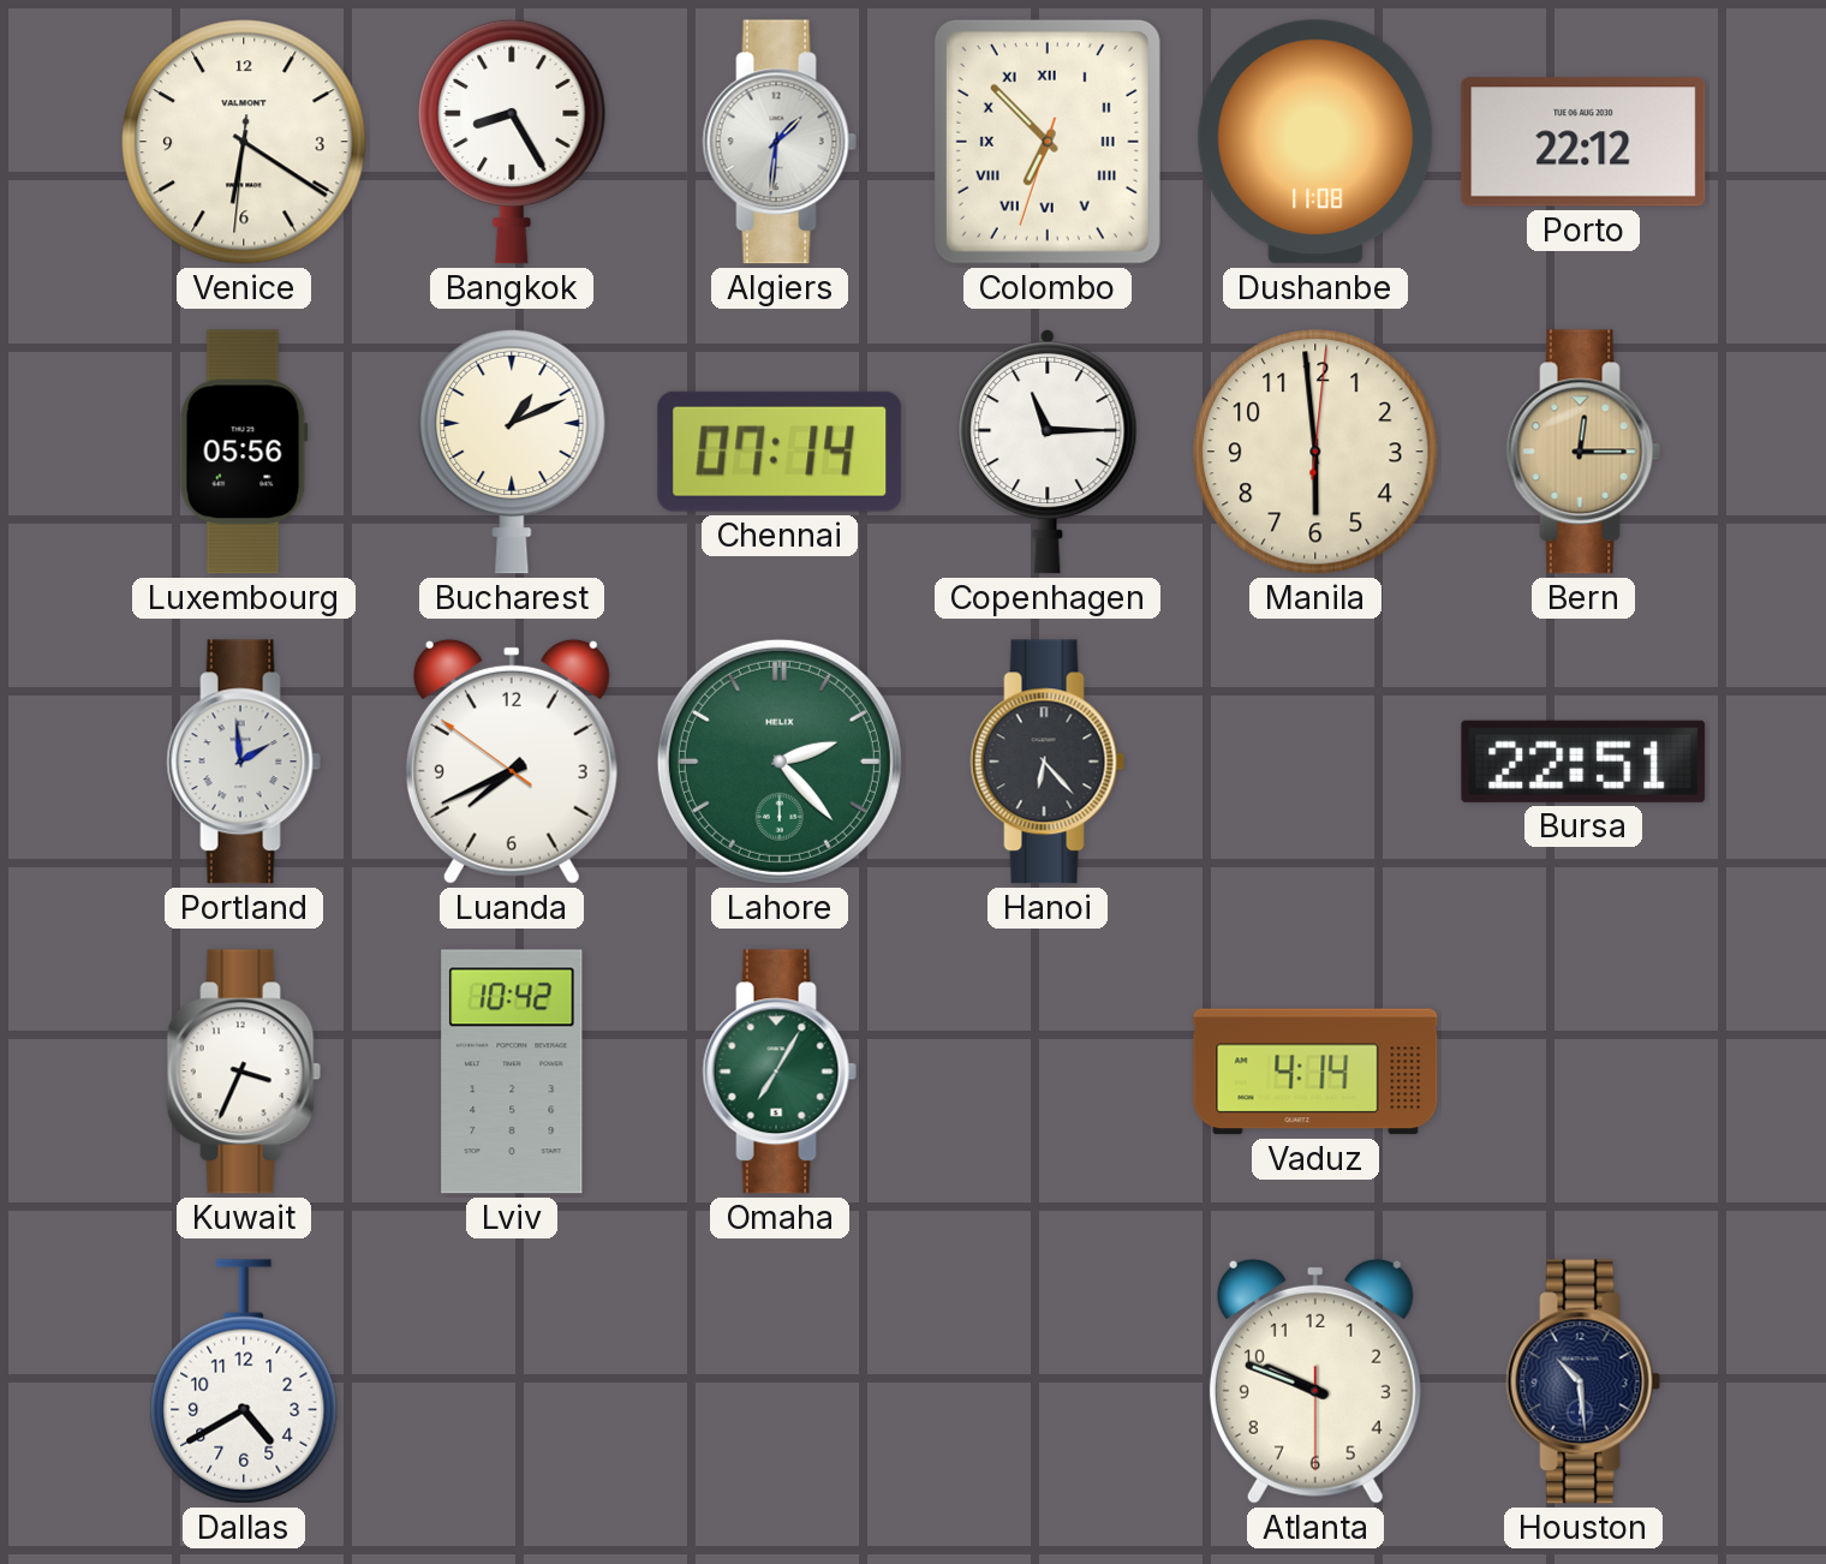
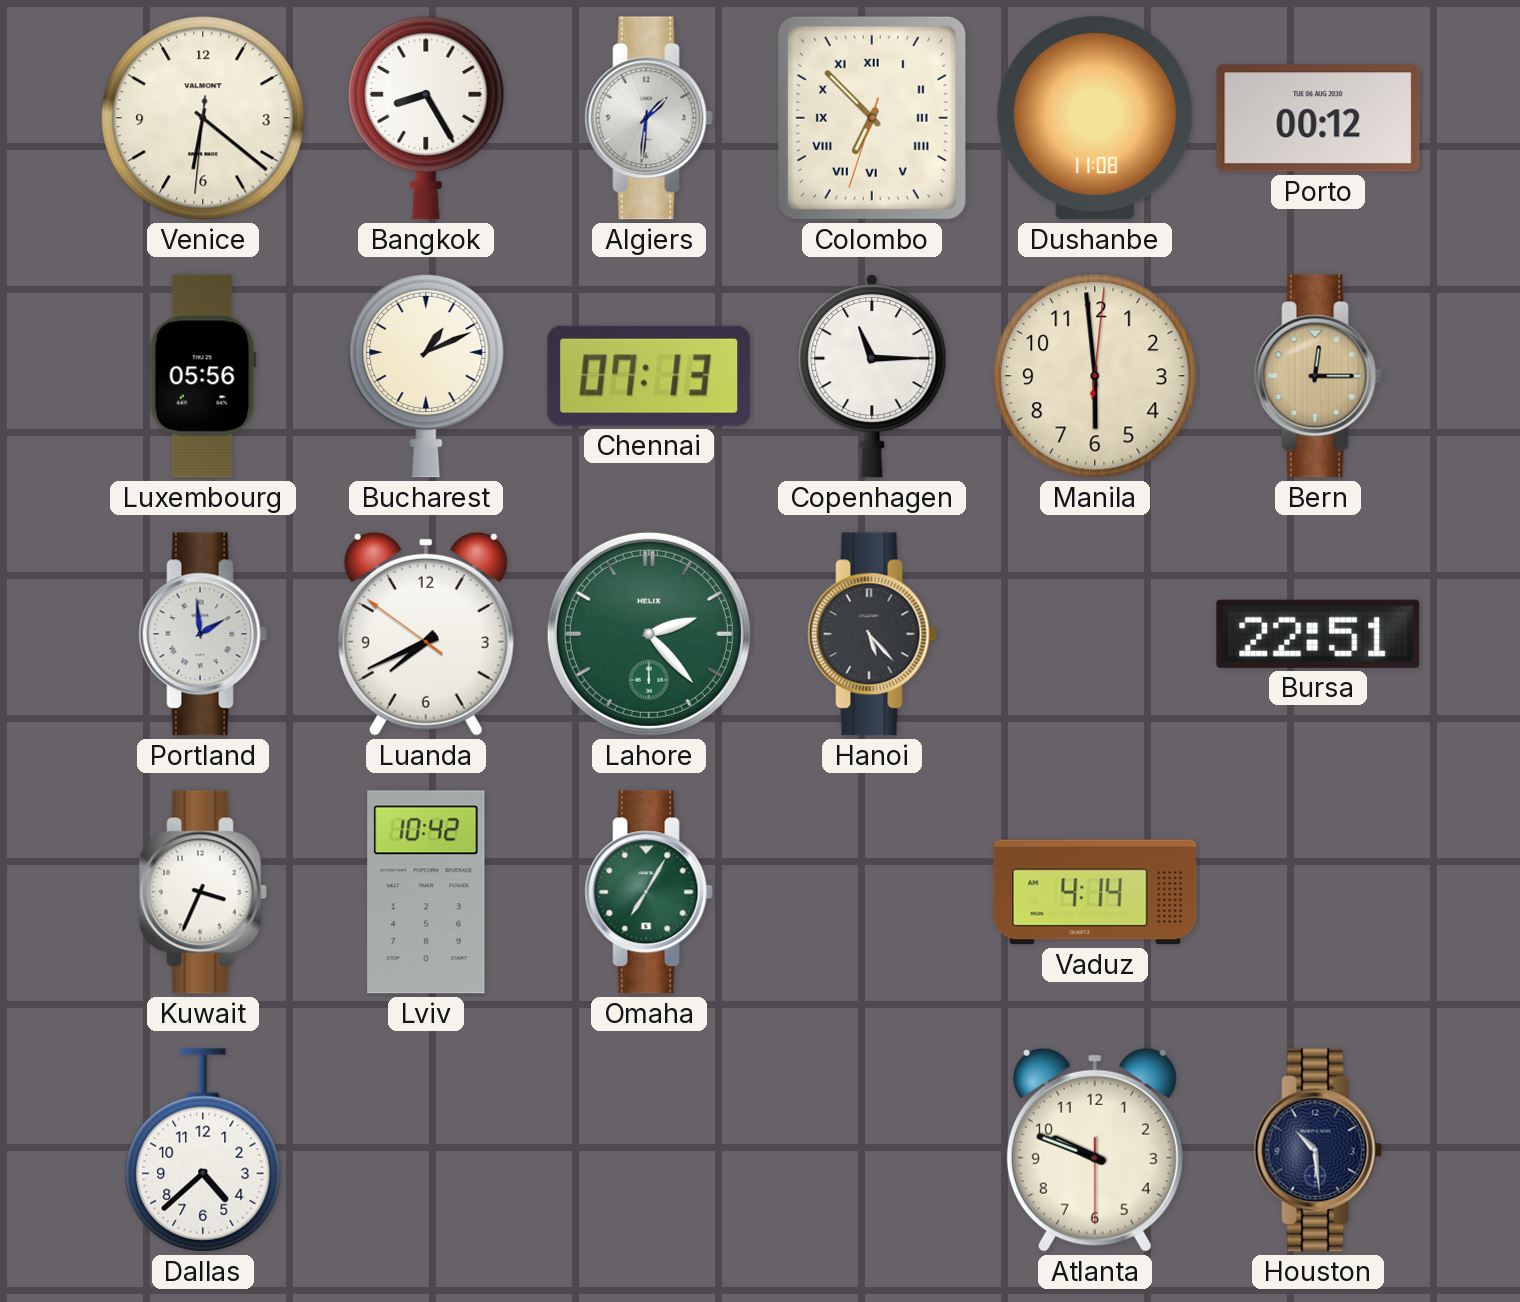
Venice: 6:20 -> 6:21 (203, 118)
Porto: 22:12 -> 00:12 (1318, 118)
Chennai: 07:14 -> 07:13 (649, 376)
Hanoi: 6:23 -> 5:23 (872, 634)
Dallas: 4:40 -> 4:38 (203, 1150)
